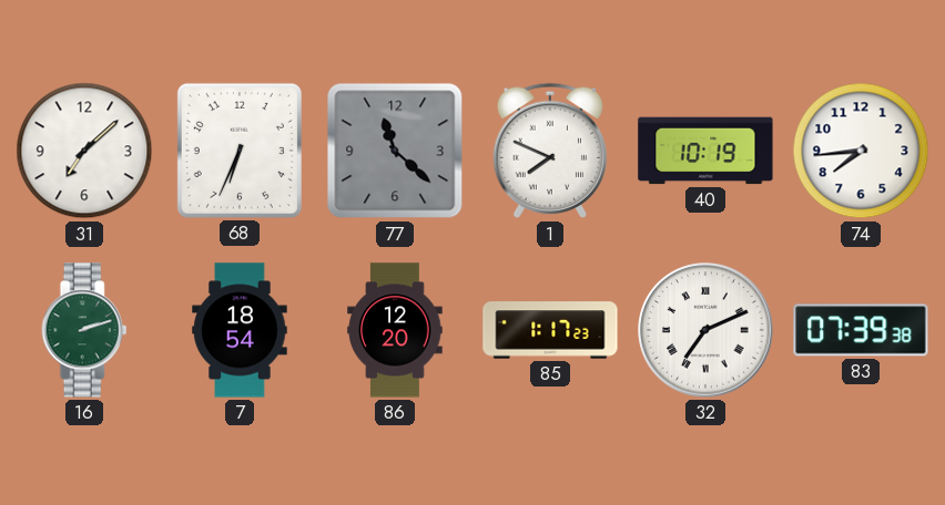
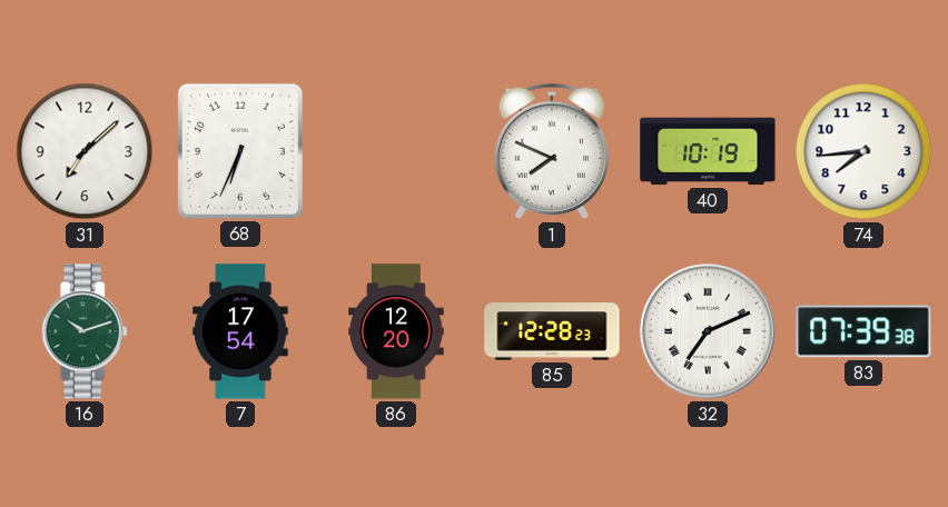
77: 11:22 -> none (395, 151)
16: 2:12 -> 10:12 (85, 331)
7: 18:54 -> 17:54 (240, 331)
85: 1:17 -> 12:28 (552, 331)
